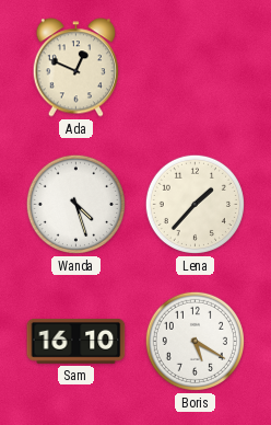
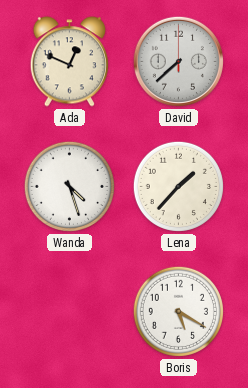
David: none -> 7:38 (178, 61)
Sam: 16:10 -> none (76, 342)
